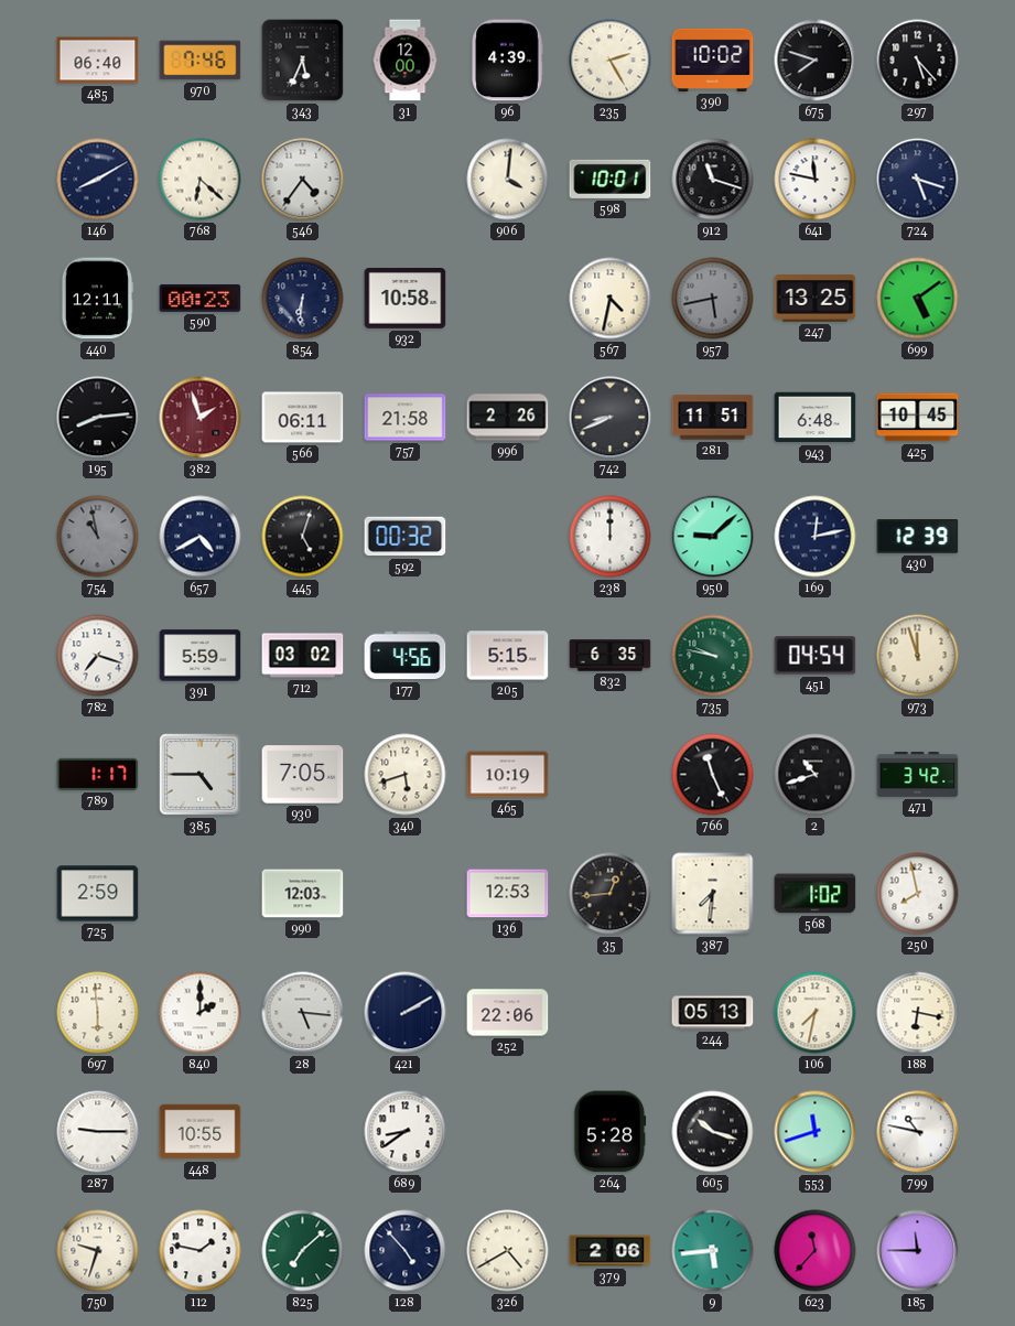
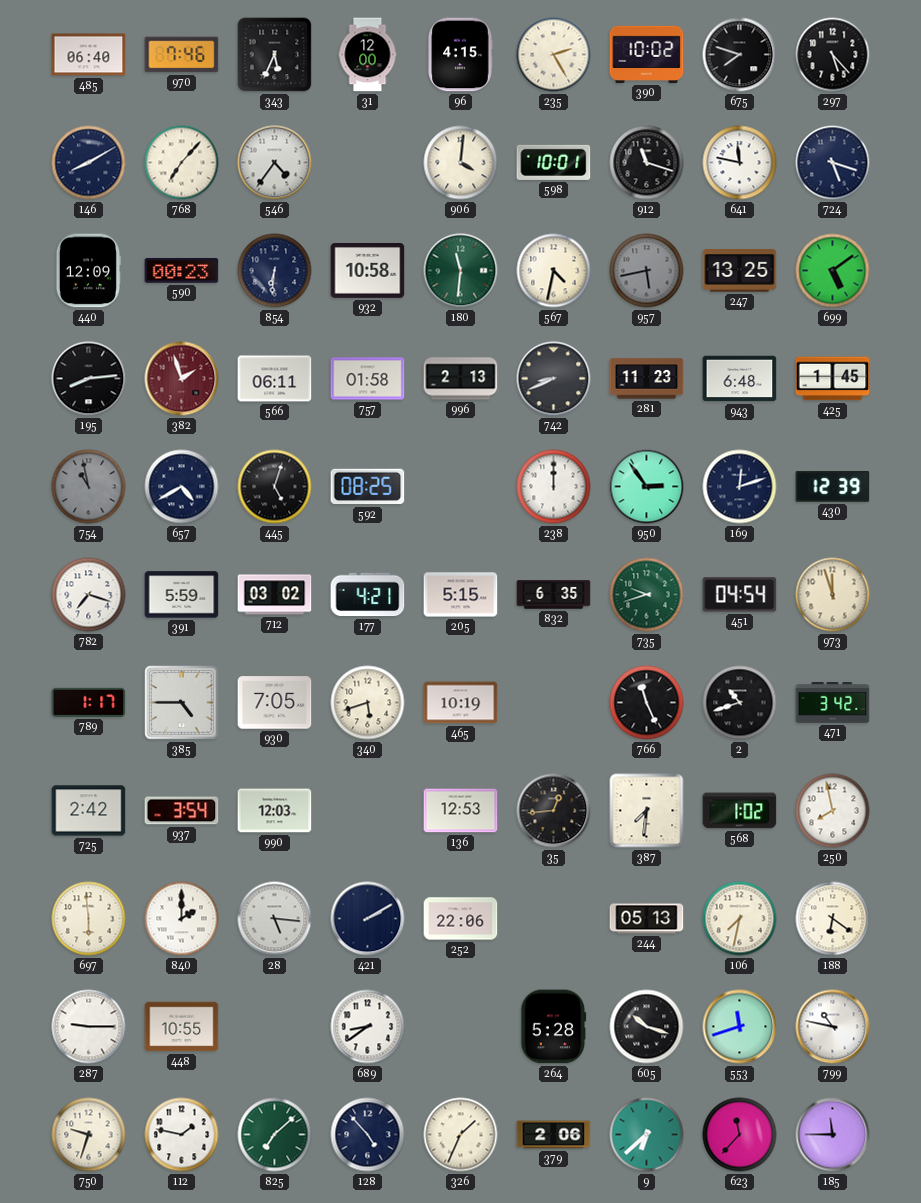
96: 4:39 -> 4:15 (460, 55)
768: 6:22 -> 7:07 (182, 163)
440: 12:11 -> 12:09 (88, 271)
180: none -> 11:31 (461, 271)
757: 21:58 -> 01:58 (368, 379)
996: 2:26 -> 2:13 (461, 379)
281: 11:51 -> 11:23 (647, 379)
425: 10:45 -> 1:45 (833, 379)
592: 00:32 -> 08:25 (368, 487)
950: 9:08 -> 2:54 (647, 487)
169: 12:13 -> 12:12 (740, 487)
177: 4:56 -> 4:21 (368, 595)
735: 9:47 -> 9:42 (647, 595)
725: 2:59 -> 2:42 (89, 811)
937: none -> 3:54 (182, 811)
188: 6:17 -> 6:21 (833, 919)
326: 4:40 -> 1:34 (461, 1135)
9: 5:44 -> 6:38 (647, 1135)
